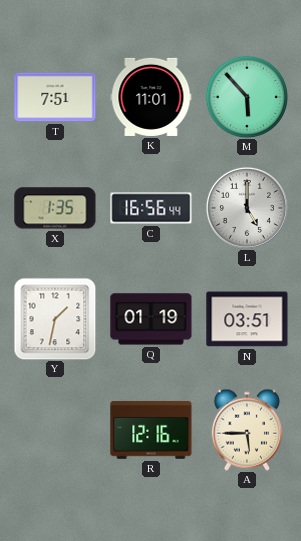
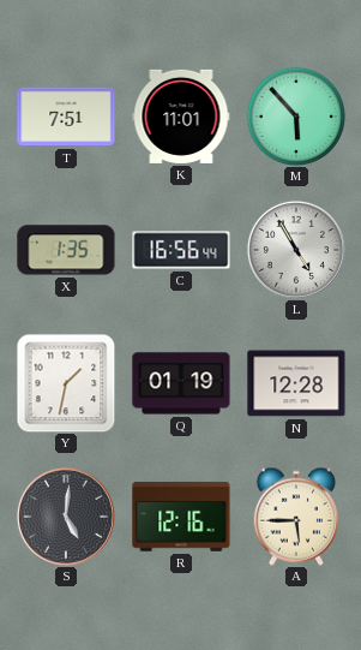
L: 5:00 -> 4:55 (296, 250)
N: 03:51 -> 12:28 (296, 383)
S: none -> 5:01 (66, 517)
